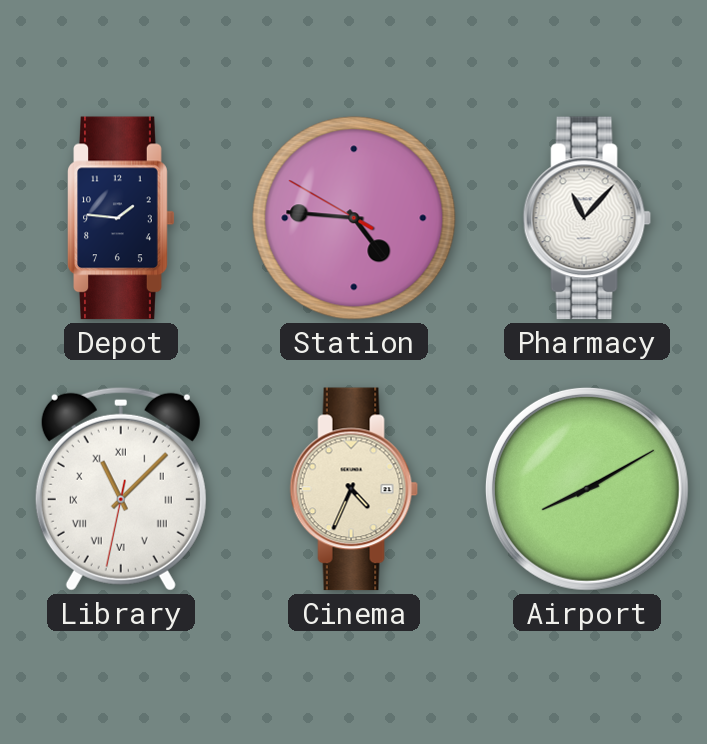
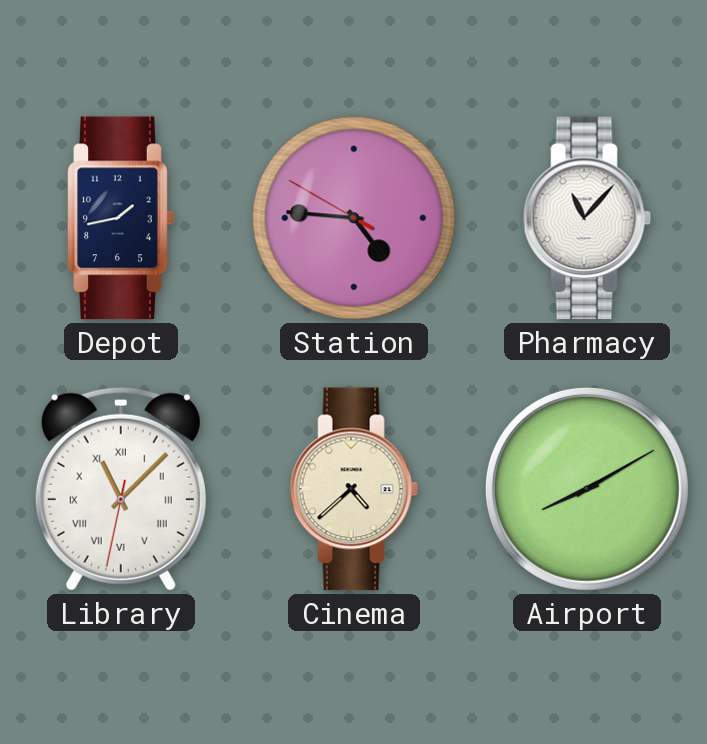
Depot: 1:46 -> 1:43 (121, 218)
Cinema: 4:34 -> 4:38 (354, 489)
